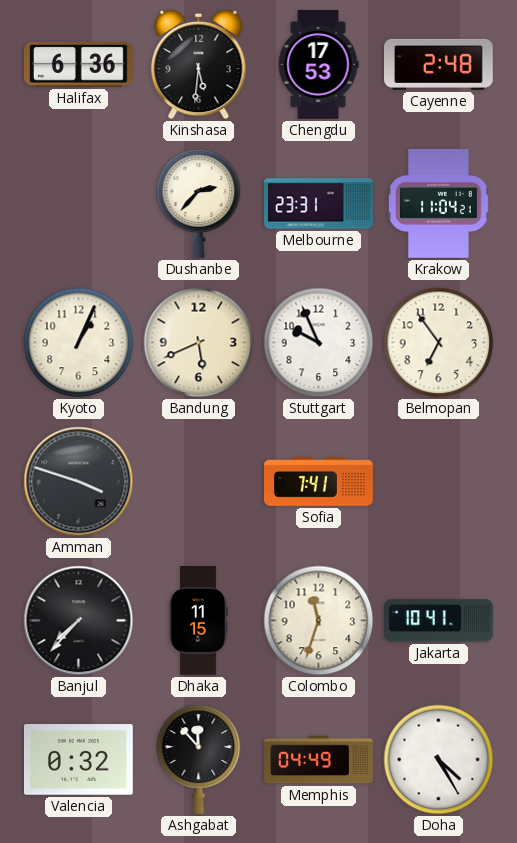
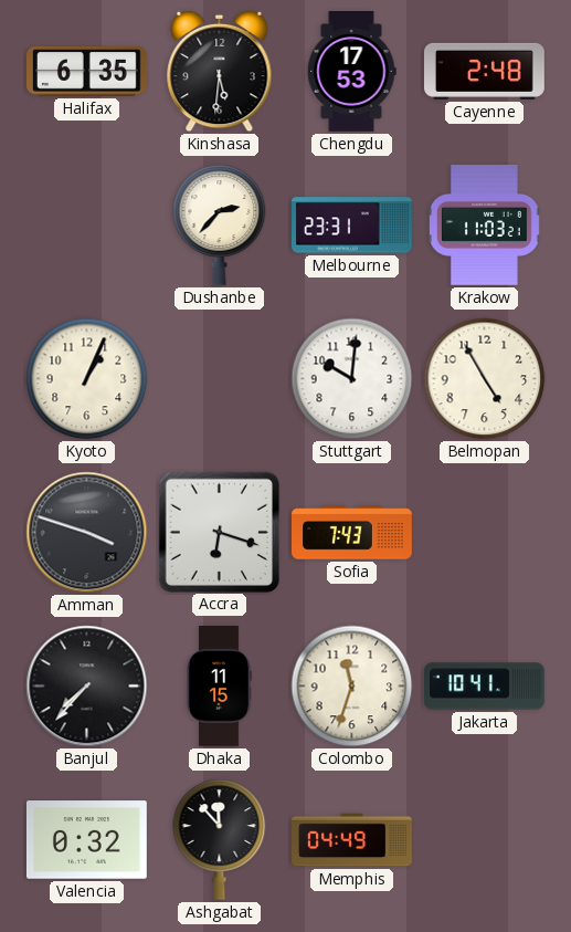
Halifax: 6:36 -> 6:35 (87, 72)
Krakow: 11:04 -> 11:03 (485, 226)
Bandung: 5:41 -> none (199, 343)
Stuttgart: 9:56 -> 10:01 (352, 379)
Belmopan: 6:54 -> 4:55 (485, 379)
Accra: none -> 6:18 (219, 532)
Sofia: 7:41 -> 7:43 (352, 533)
Doha: 4:25 -> none (439, 760)
